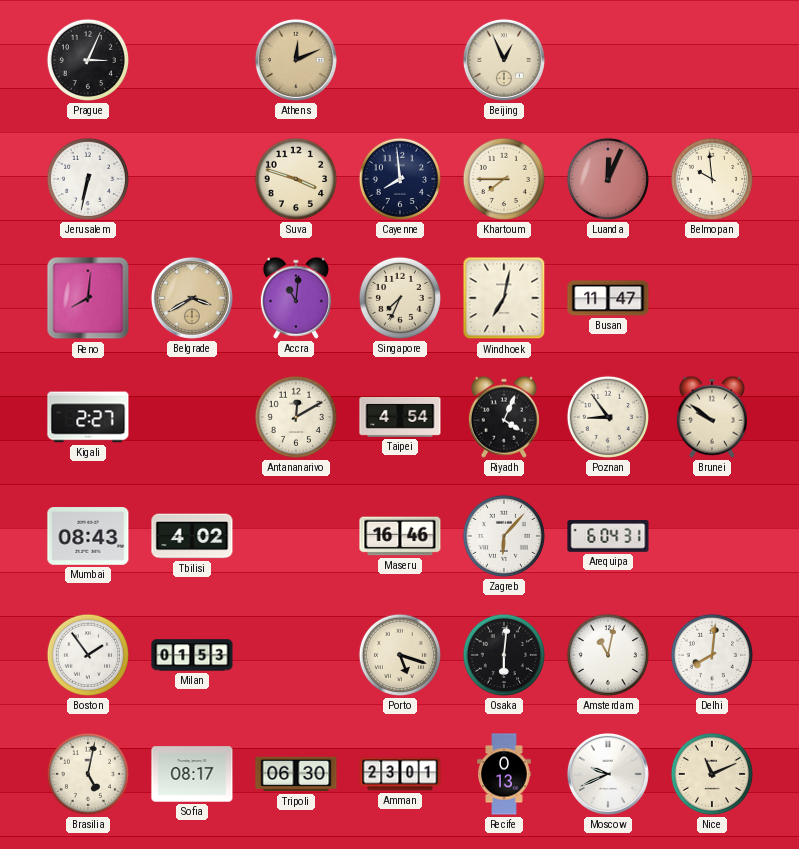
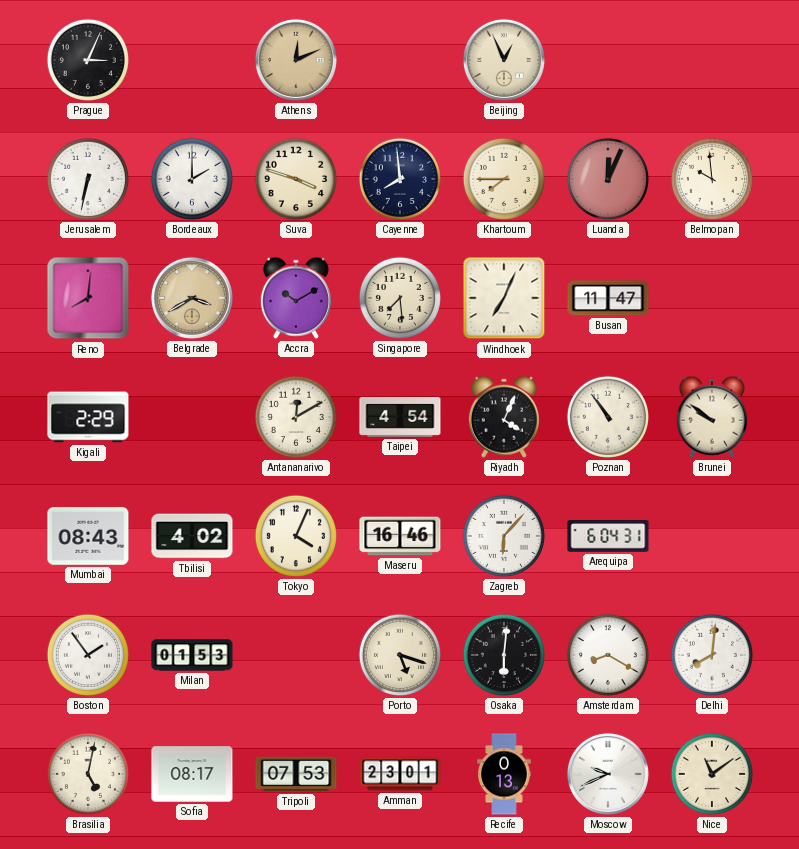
Bordeaux: none -> 2:00 (192, 179)
Accra: 11:01 -> 10:10 (296, 298)
Singapore: 7:34 -> 7:29 (400, 298)
Windhoek: 7:02 -> 7:04 (504, 298)
Kigali: 2:27 -> 2:29 (88, 417)
Poznan: 8:54 -> 10:54 (608, 417)
Tokyo: none -> 4:04 (296, 536)
Amsterdam: 11:02 -> 8:20 (608, 655)
Tripoli: 06:30 -> 07:53 (296, 774)
Nice: 11:11 -> 11:09 (712, 774)
